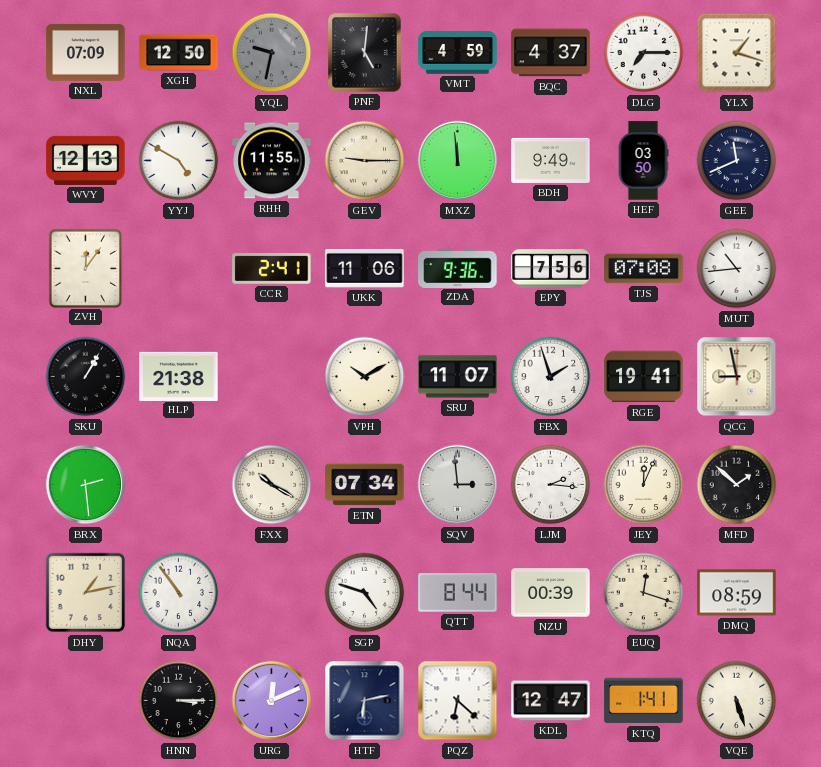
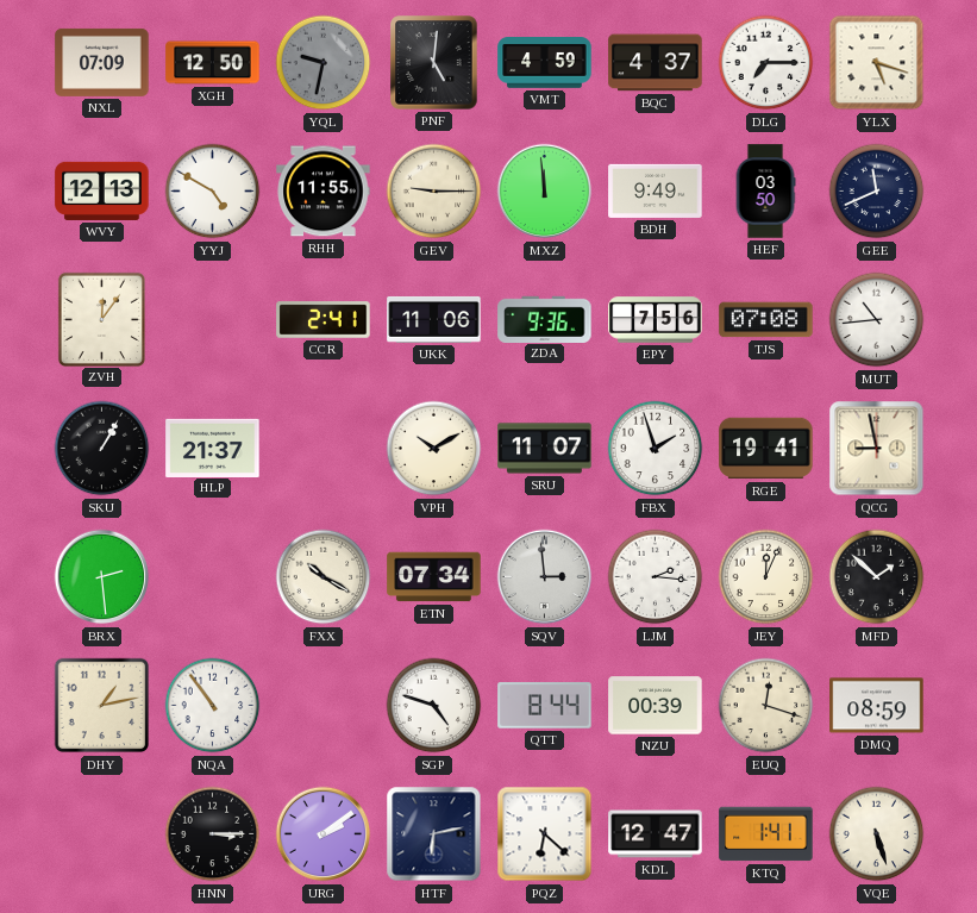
YLX: 1:18 -> 5:18 (877, 63)
HLP: 21:38 -> 21:37 (213, 448)
URG: 12:11 -> 2:09 (324, 834)
